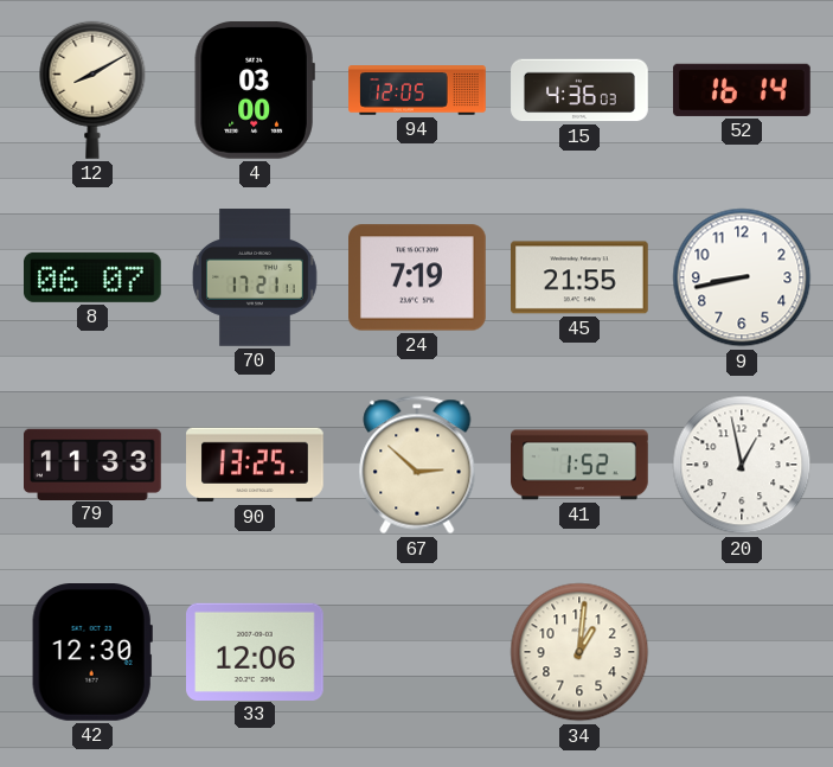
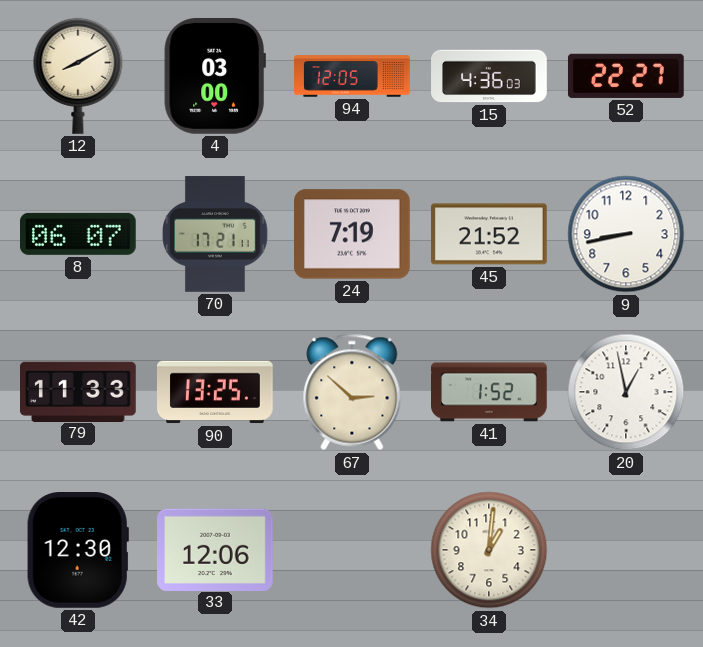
52: 16:14 -> 22:27 (626, 76)
45: 21:55 -> 21:52 (490, 234)
